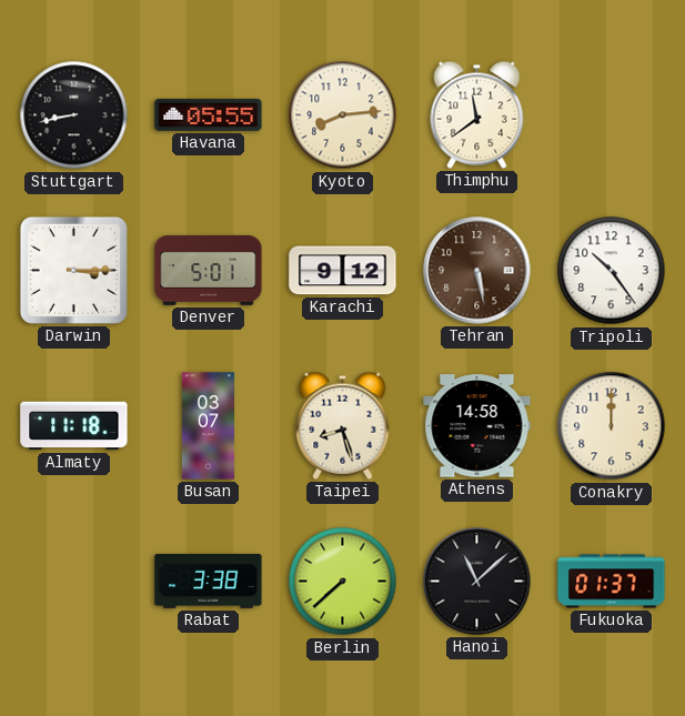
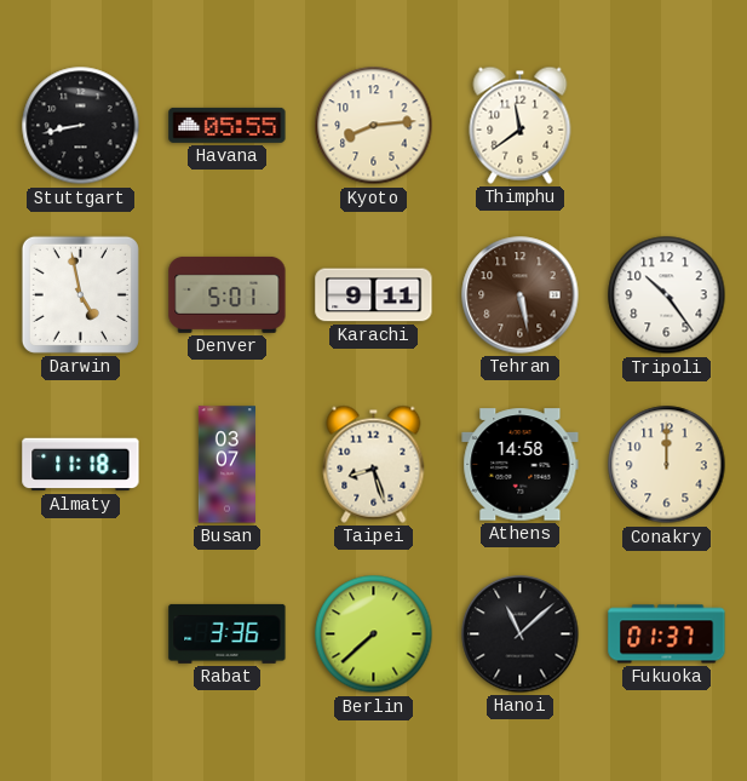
Darwin: 3:15 -> 4:58 (80, 294)
Karachi: 9:12 -> 9:11 (374, 295)
Rabat: 3:38 -> 3:36 (228, 633)
